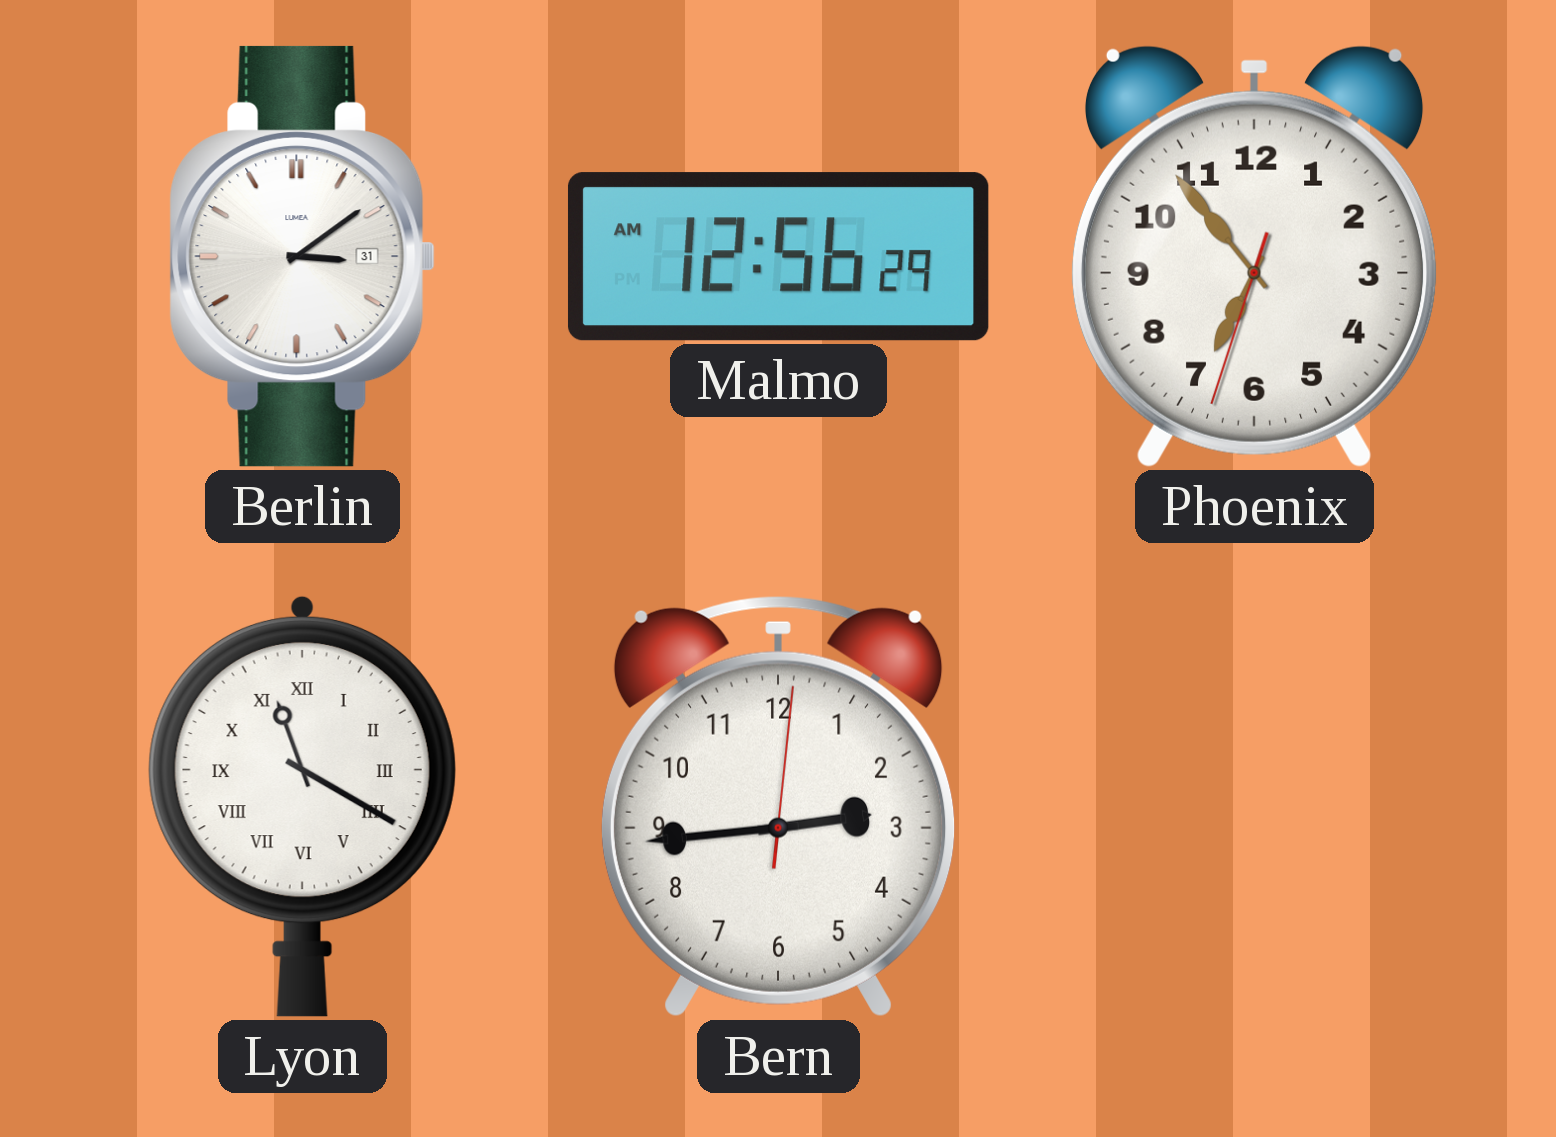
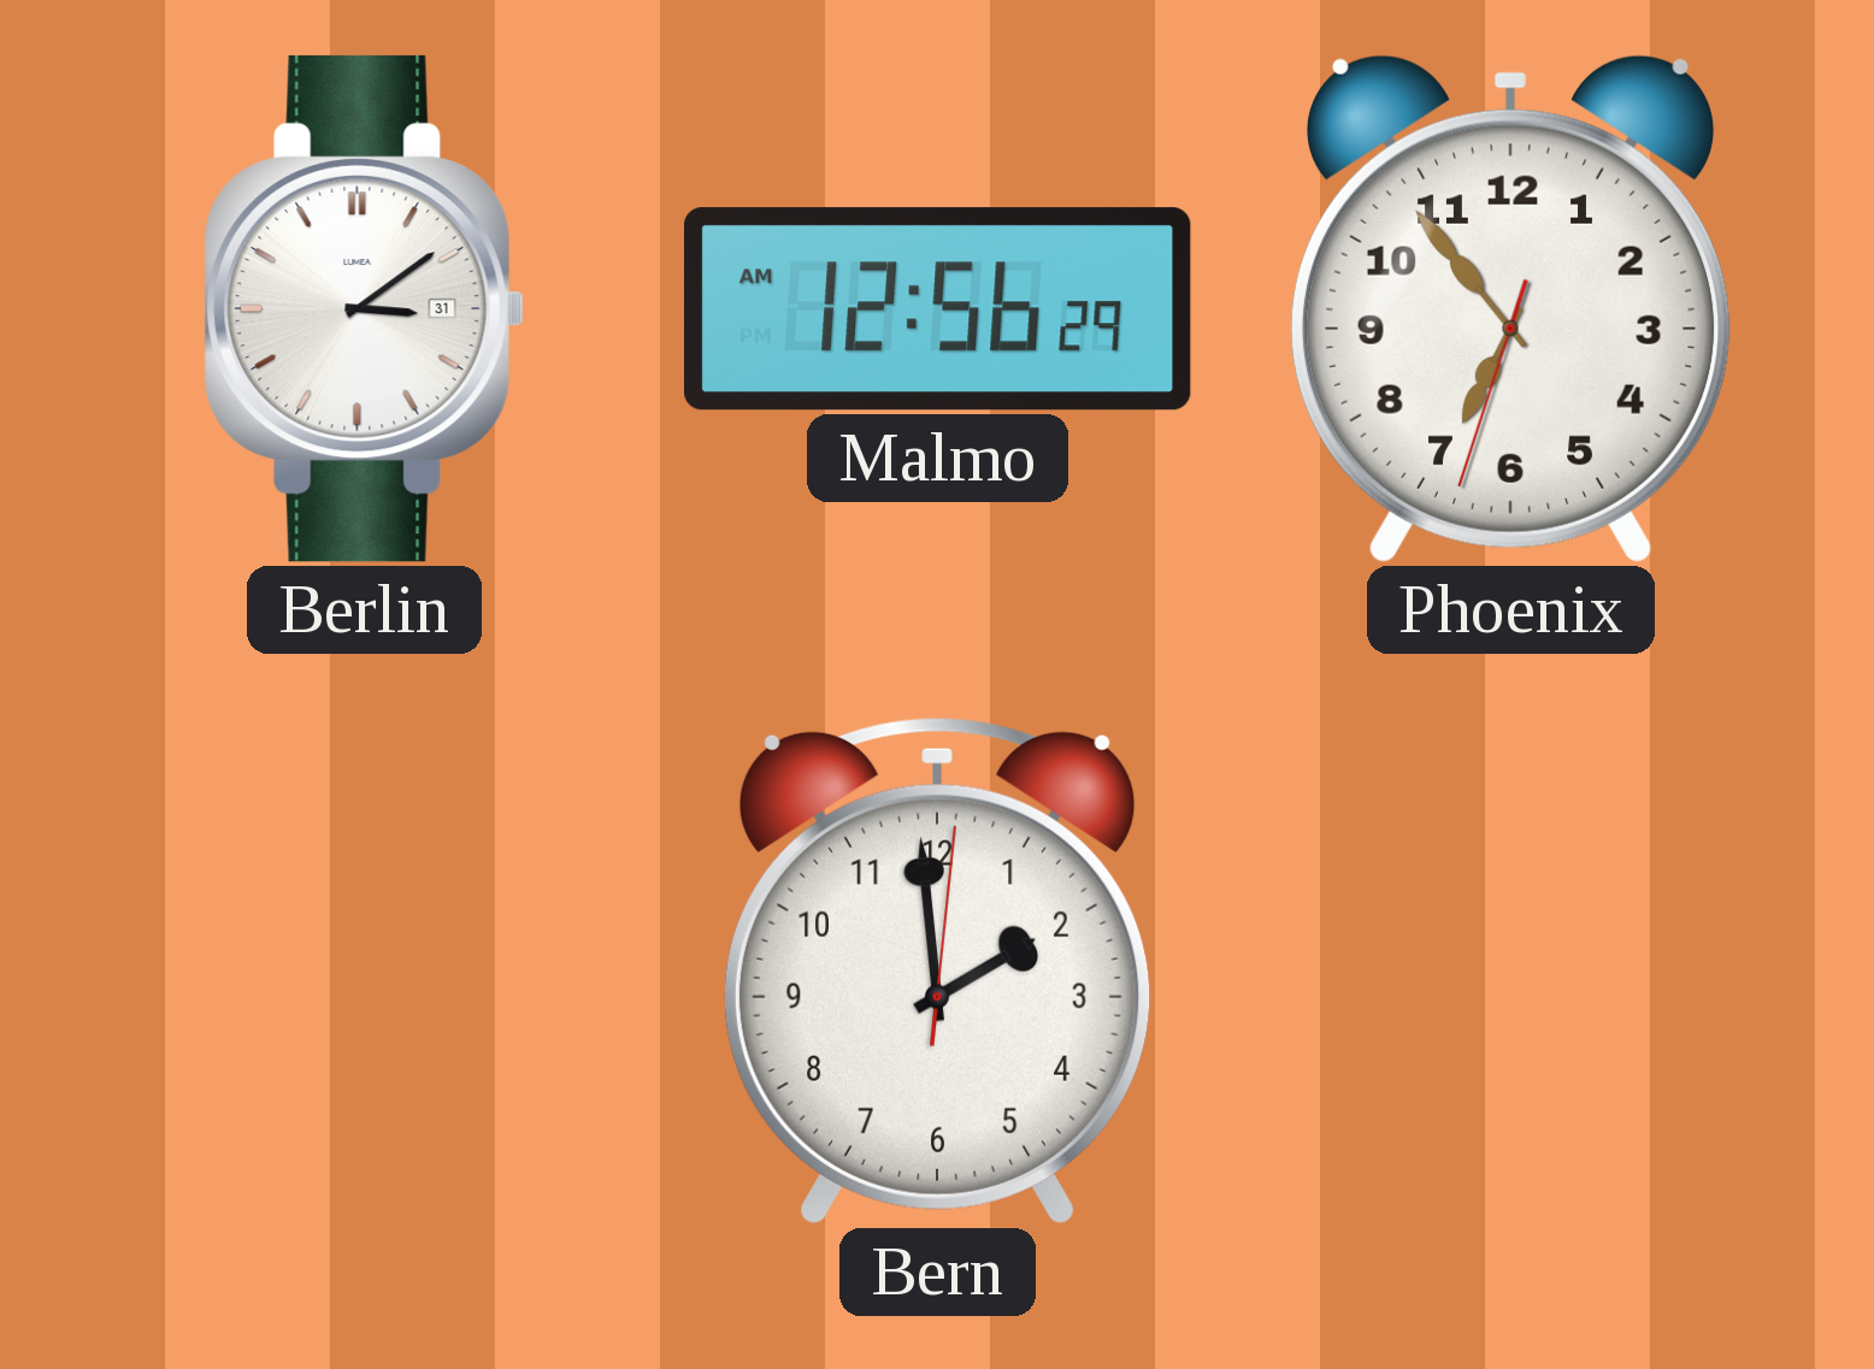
Lyon: 11:20 -> none (302, 806)
Bern: 2:44 -> 1:59 (937, 972)
